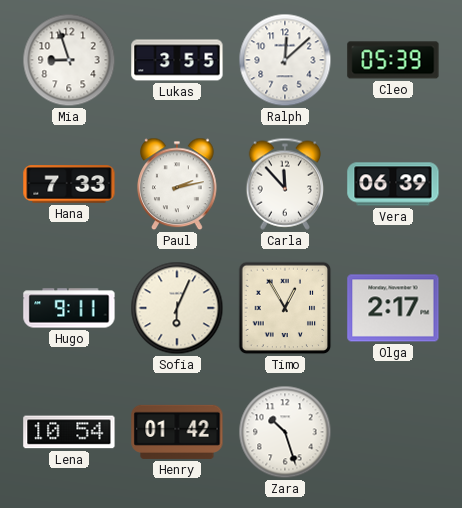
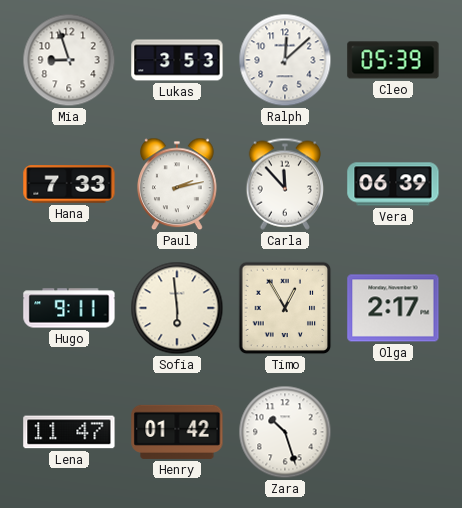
Lukas: 3:55 -> 3:53 (177, 60)
Sofia: 6:04 -> 5:59 (177, 308)
Lena: 10:54 -> 11:47 (69, 432)
